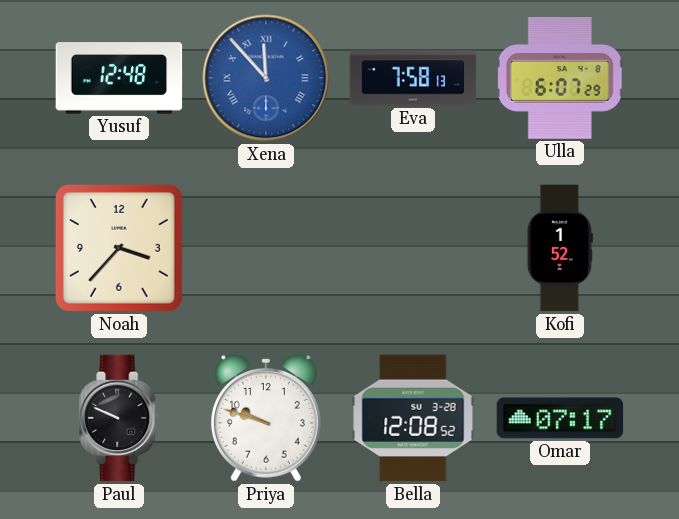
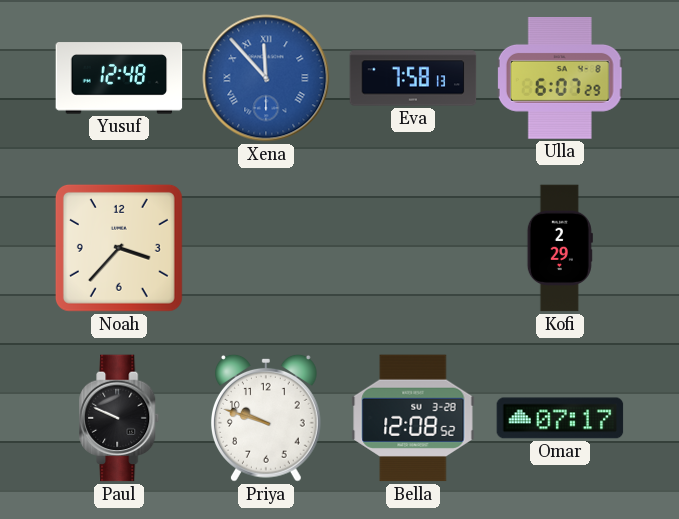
Kofi: 1:52 -> 2:29 (560, 248)
